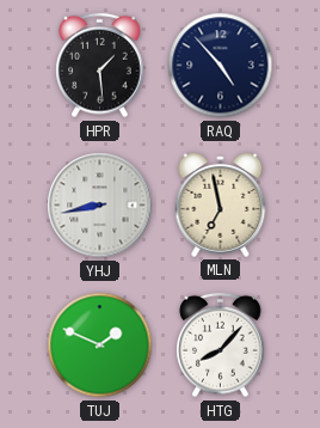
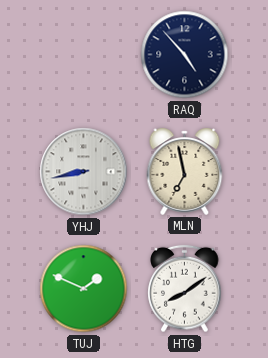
HPR: 1:29 -> none (100, 66)
HTG: 8:07 -> 8:09 (185, 289)
